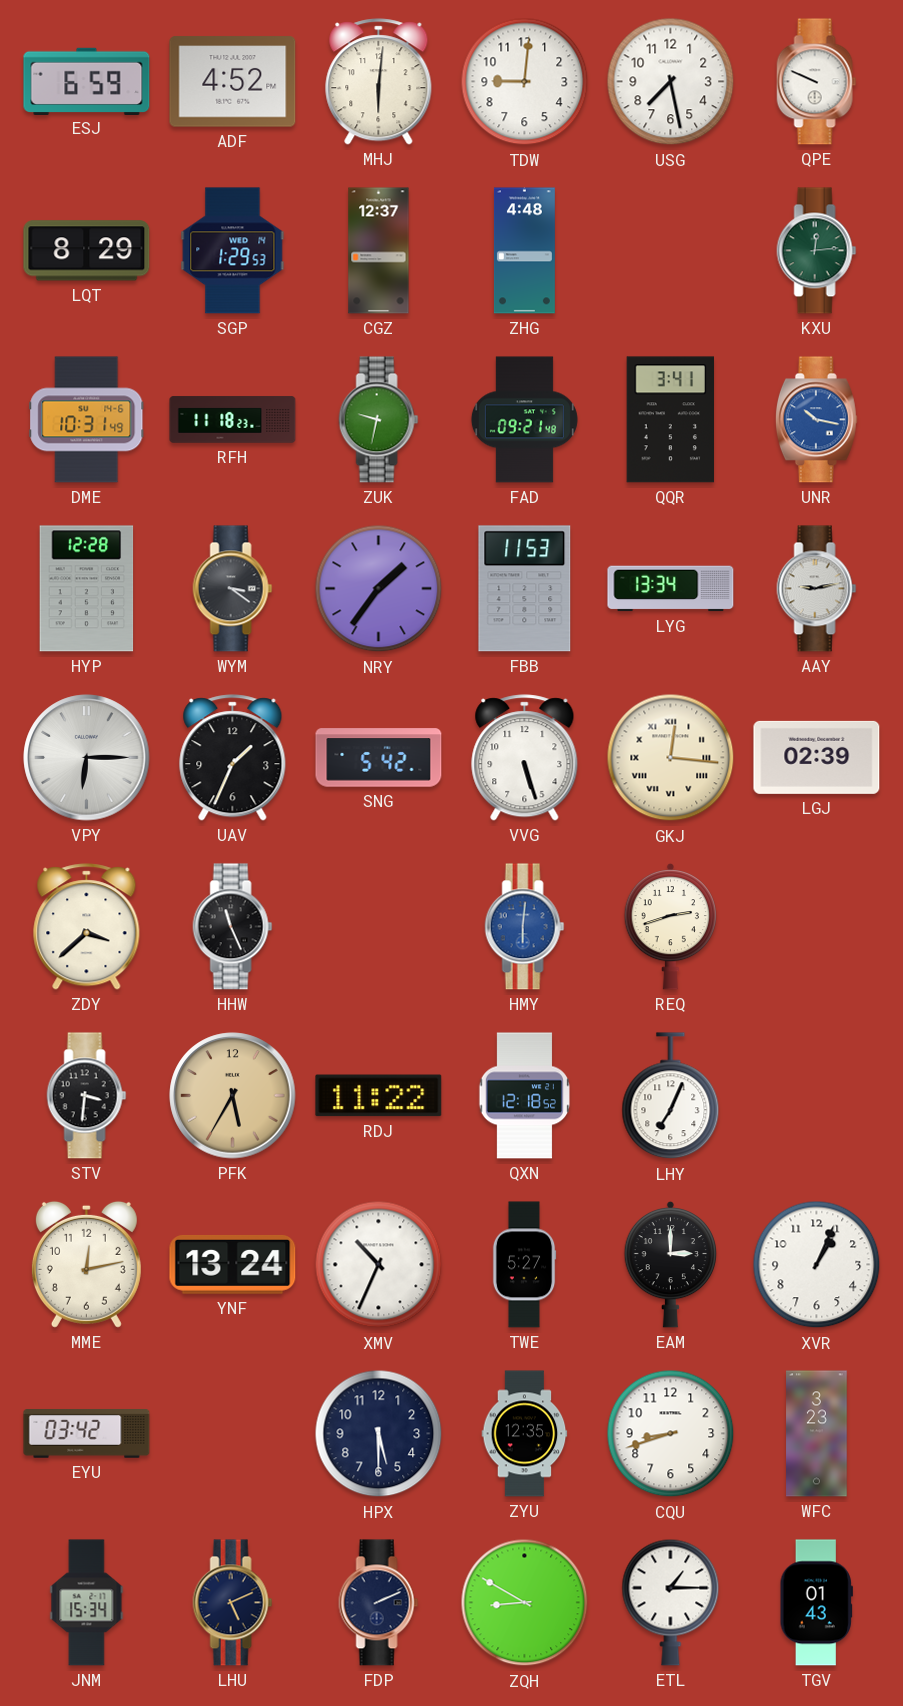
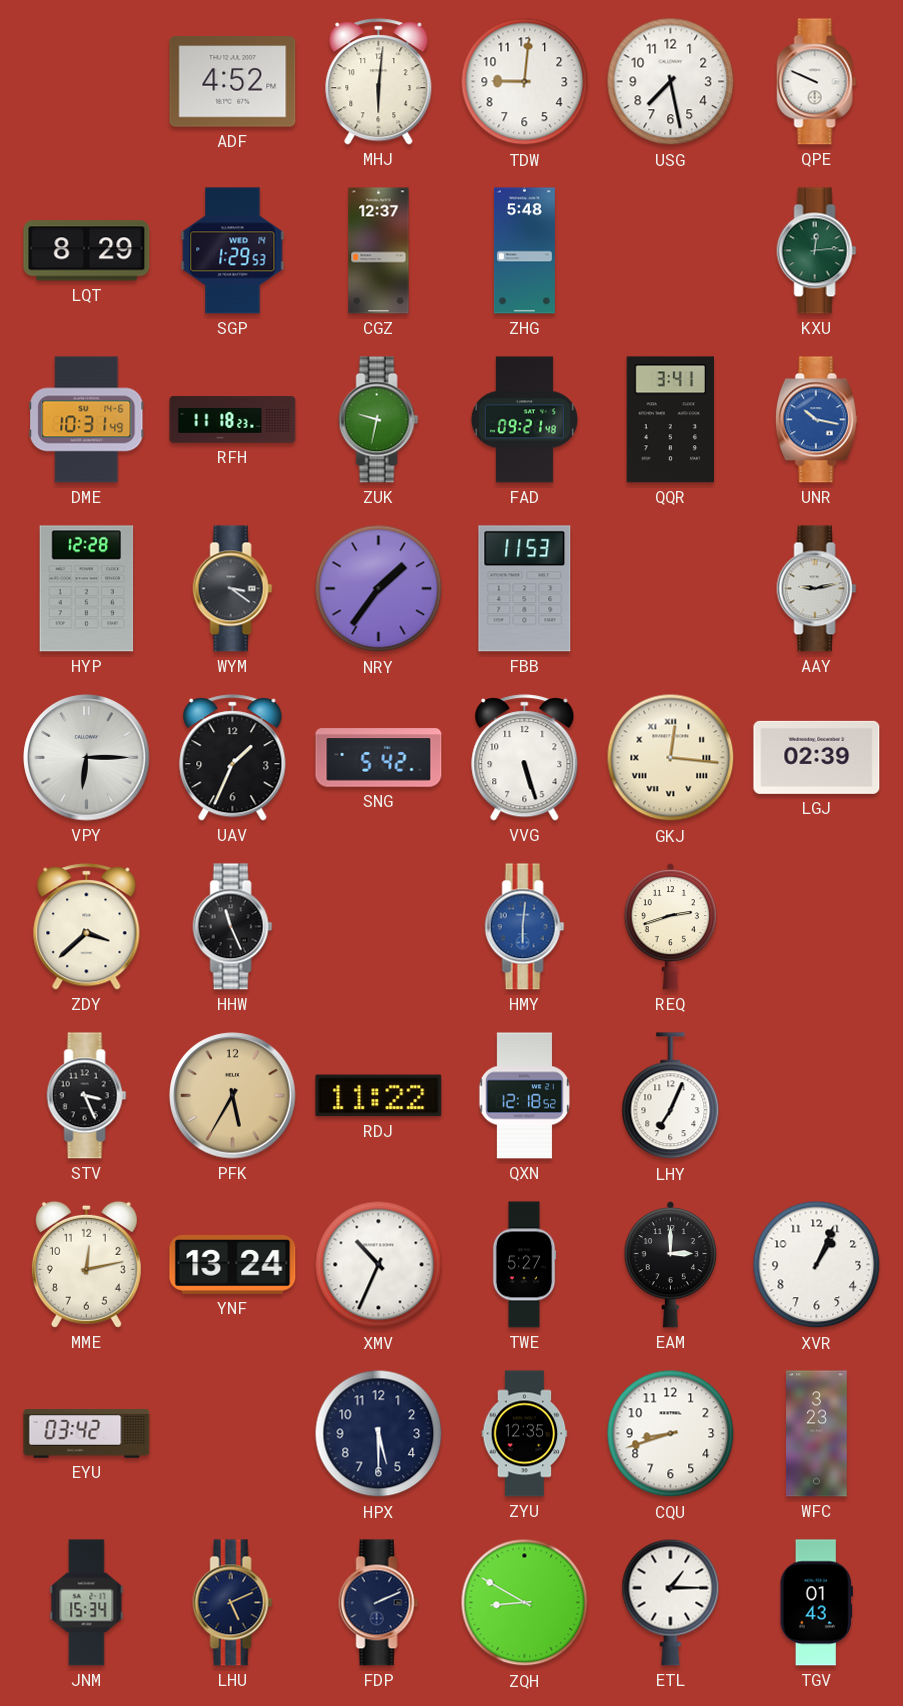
ESJ: 6:59 -> none (87, 81)
ZHG: 4:48 -> 5:48 (524, 251)
LYG: 13:34 -> none (671, 589)
STV: 3:31 -> 3:26 (87, 1096)
